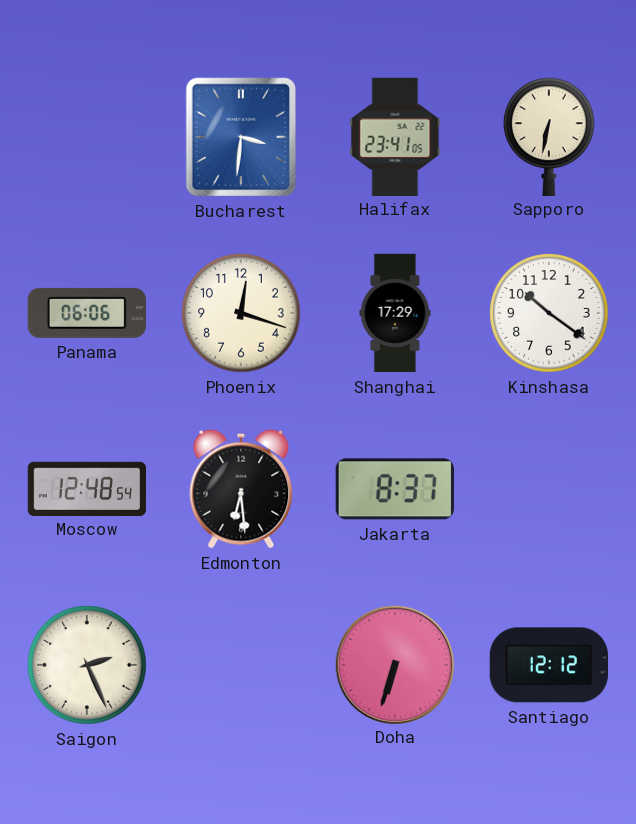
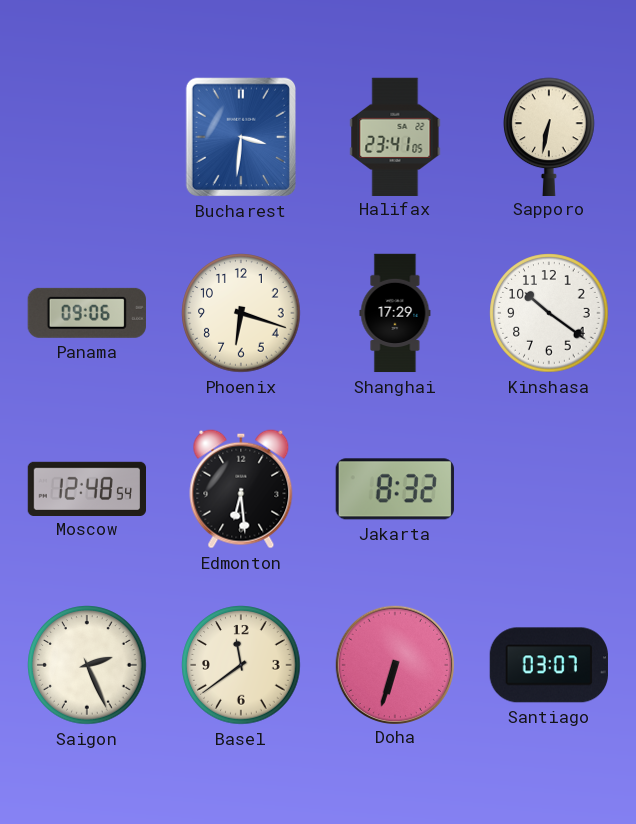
Panama: 06:06 -> 09:06 (87, 313)
Phoenix: 12:18 -> 6:18 (241, 313)
Jakarta: 8:37 -> 8:32 (395, 489)
Basel: none -> 11:39 (241, 665)
Santiago: 12:12 -> 03:07 (549, 665)
